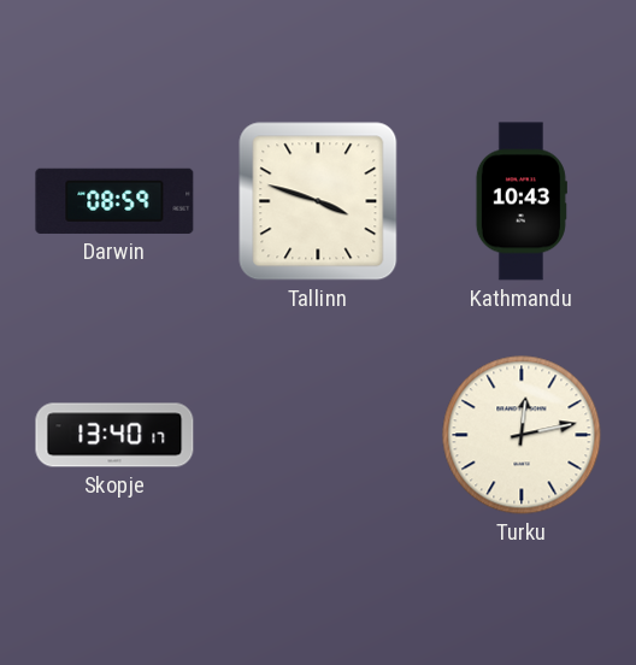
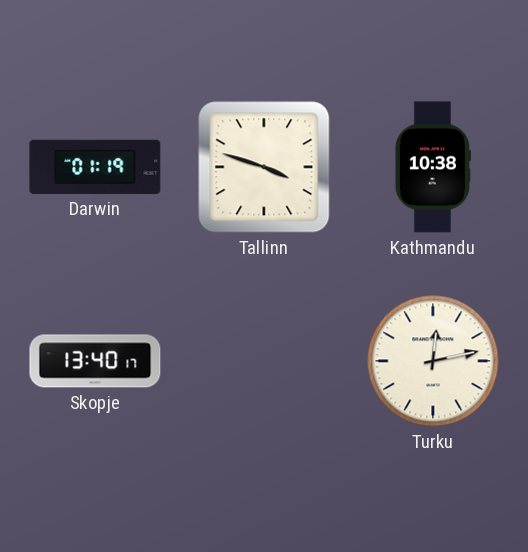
Darwin: 08:59 -> 01:19 (95, 167)
Kathmandu: 10:43 -> 10:38 (433, 167)
